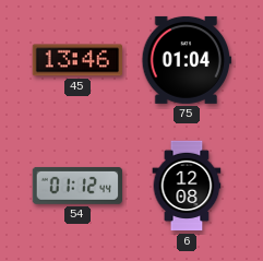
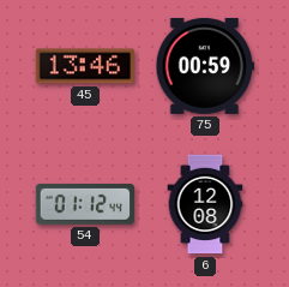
75: 01:04 -> 00:59 (205, 66)
